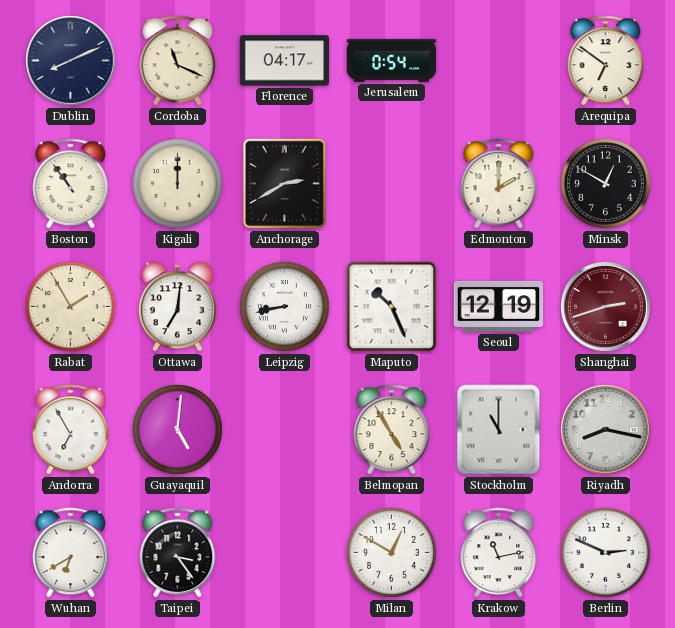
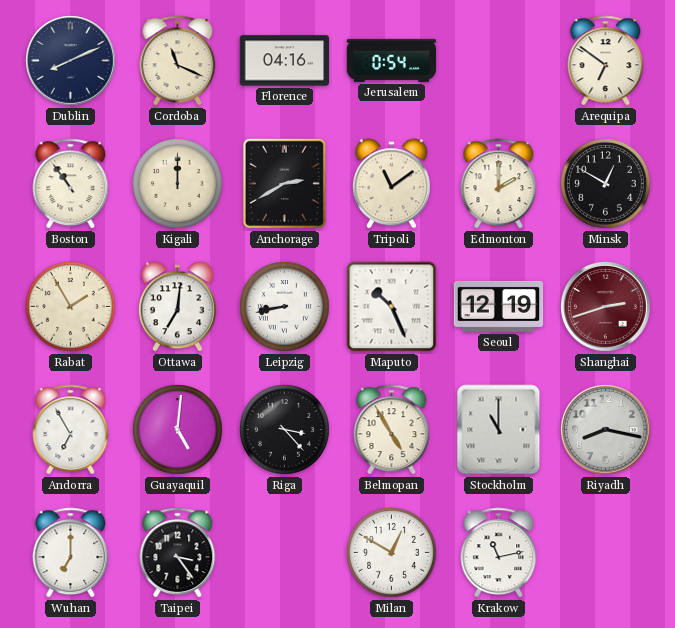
Florence: 04:17 -> 04:16 (285, 61)
Tripoli: none -> 11:09 (391, 184)
Riga: none -> 3:23 (285, 430)
Wuhan: 6:40 -> 7:00 (71, 553)
Berlin: 2:49 -> none (606, 553)
